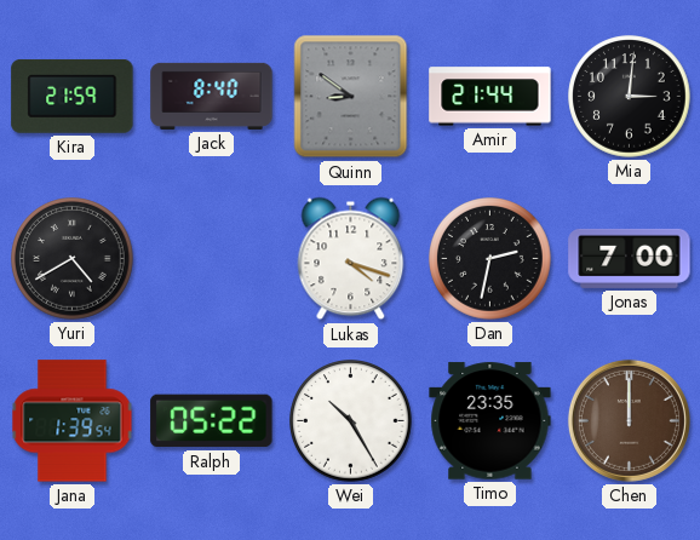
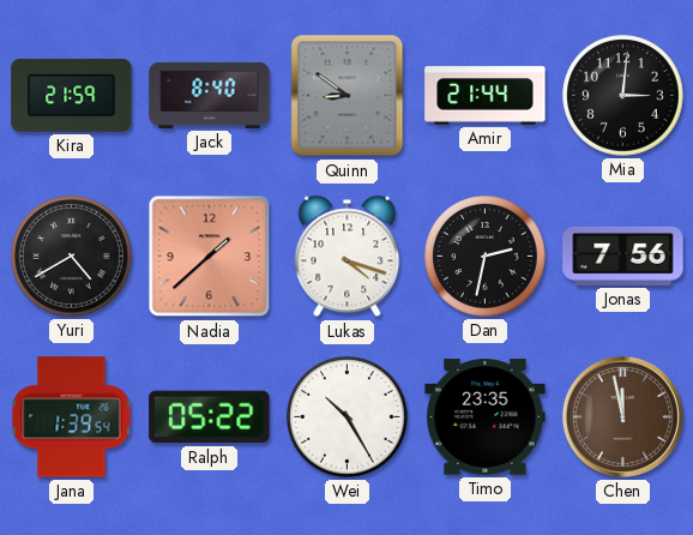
Nadia: none -> 1:38 (210, 257)
Jonas: 7:00 -> 7:56 (623, 256)
Chen: 12:00 -> 11:58 (622, 416)
